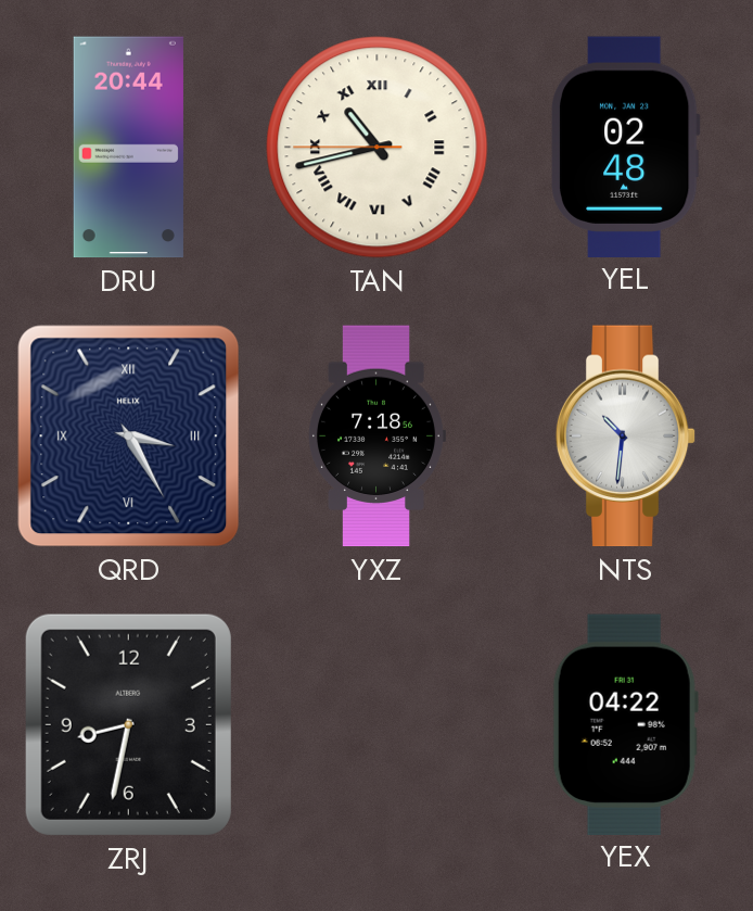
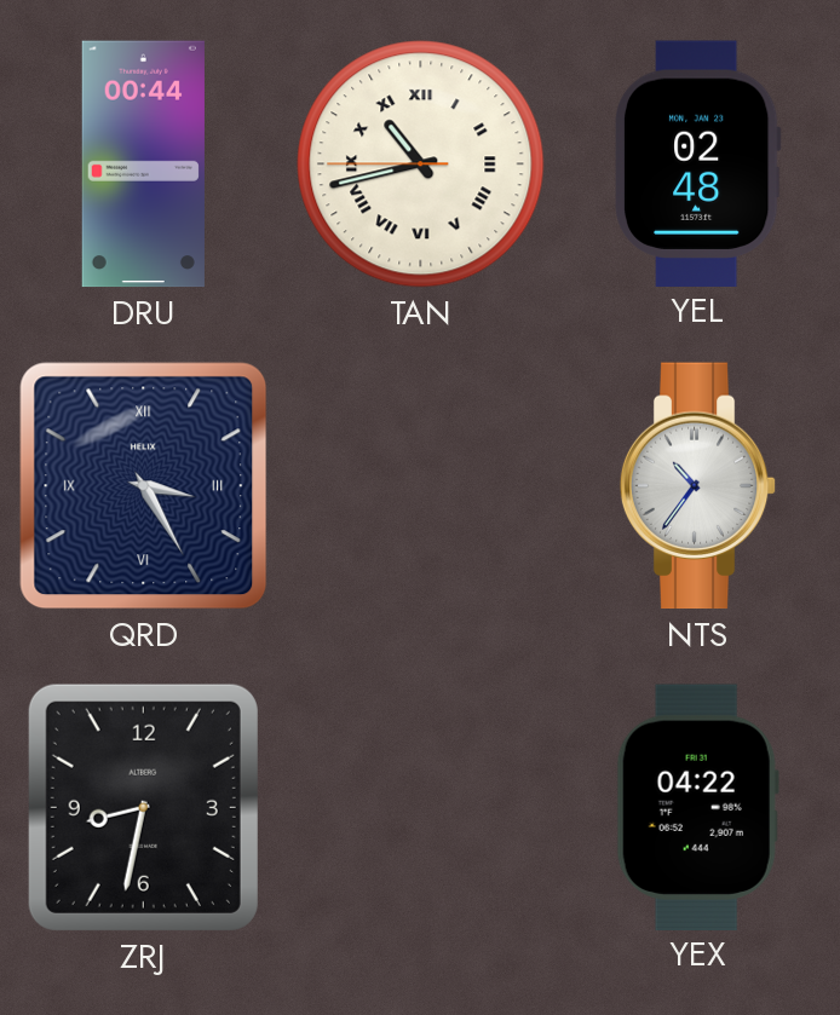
DRU: 20:44 -> 00:44 (143, 165)
YXZ: 7:18 -> none (375, 436)
NTS: 10:31 -> 10:36 (698, 486)
